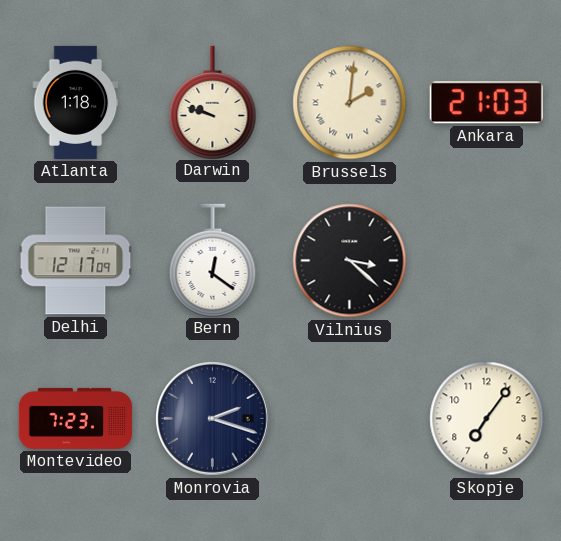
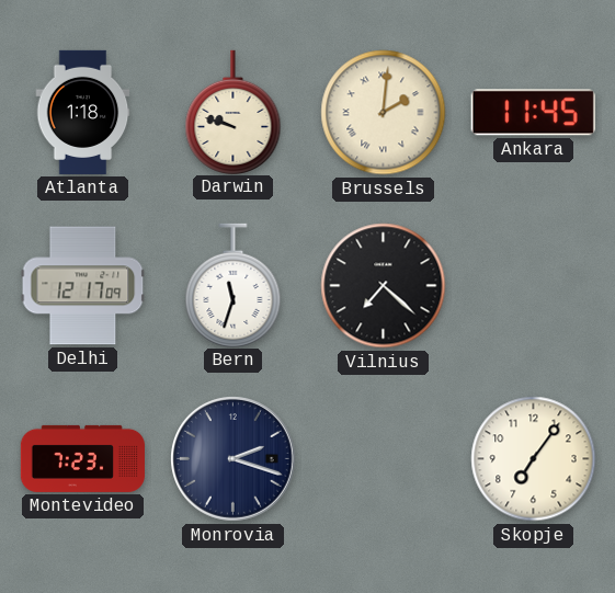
Ankara: 21:03 -> 11:45 (533, 113)
Bern: 12:21 -> 11:33 (234, 285)
Vilnius: 3:22 -> 7:22 (384, 286)
